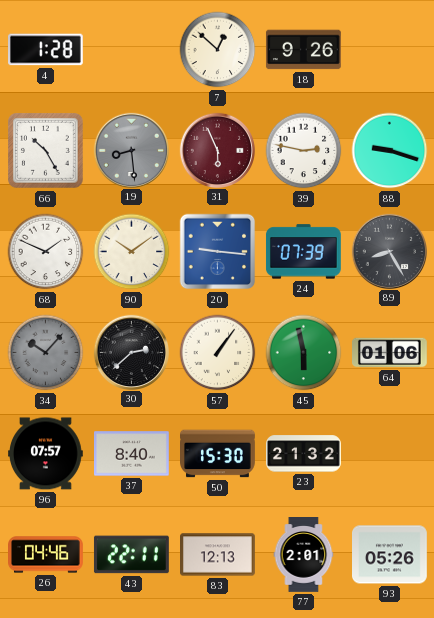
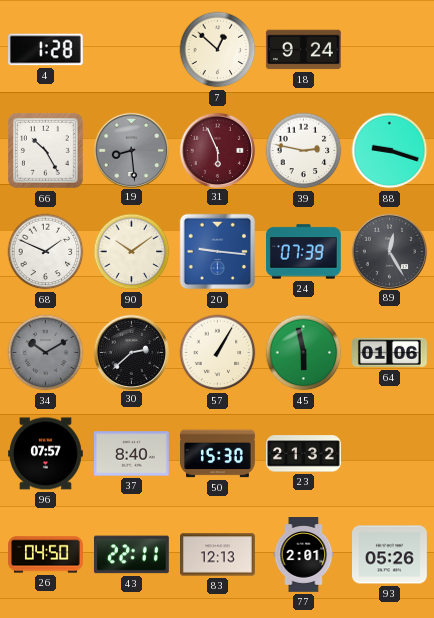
18: 9:26 -> 9:24 (303, 50)
89: 8:25 -> 12:25 (389, 251)
34: 10:07 -> 10:10 (46, 353)
57: 1:06 -> 1:05 (218, 353)
26: 04:46 -> 04:50 (46, 555)
